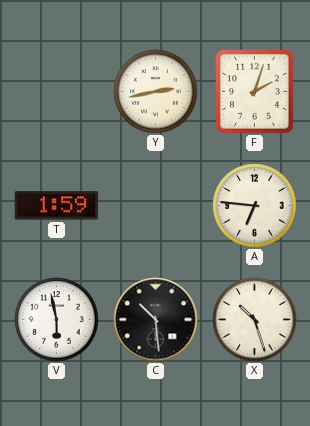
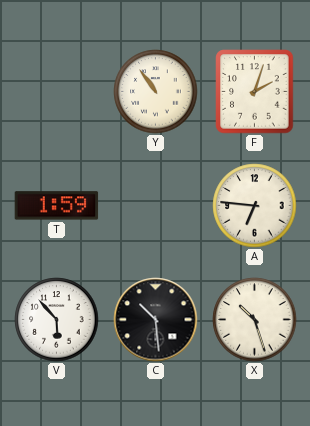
Y: 2:43 -> 10:54 (156, 92)
V: 5:58 -> 5:53 (57, 320)
